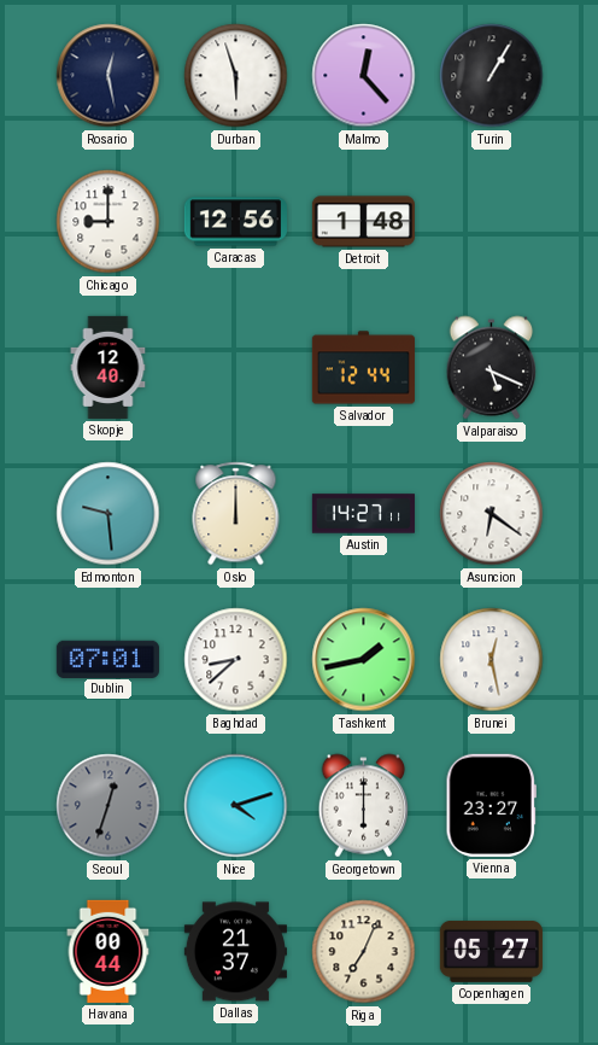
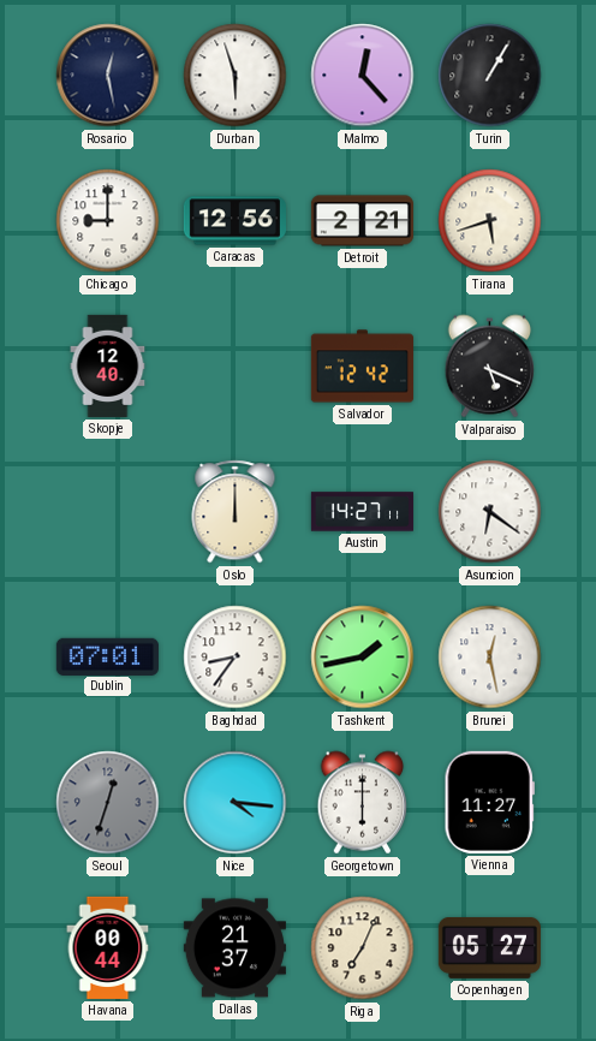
Detroit: 1:48 -> 2:21 (362, 221)
Tirana: none -> 5:42 (490, 221)
Salvador: 12:44 -> 12:42 (362, 367)
Edmonton: 9:29 -> none (109, 514)
Baghdad: 8:38 -> 8:36 (236, 658)
Nice: 4:12 -> 4:16 (236, 803)
Vienna: 23:27 -> 11:27 (489, 802)
